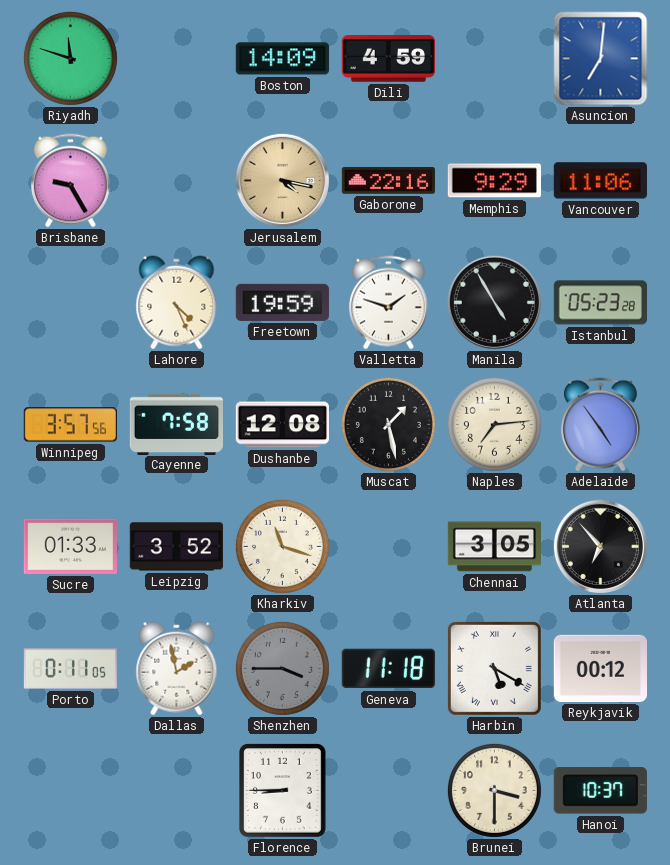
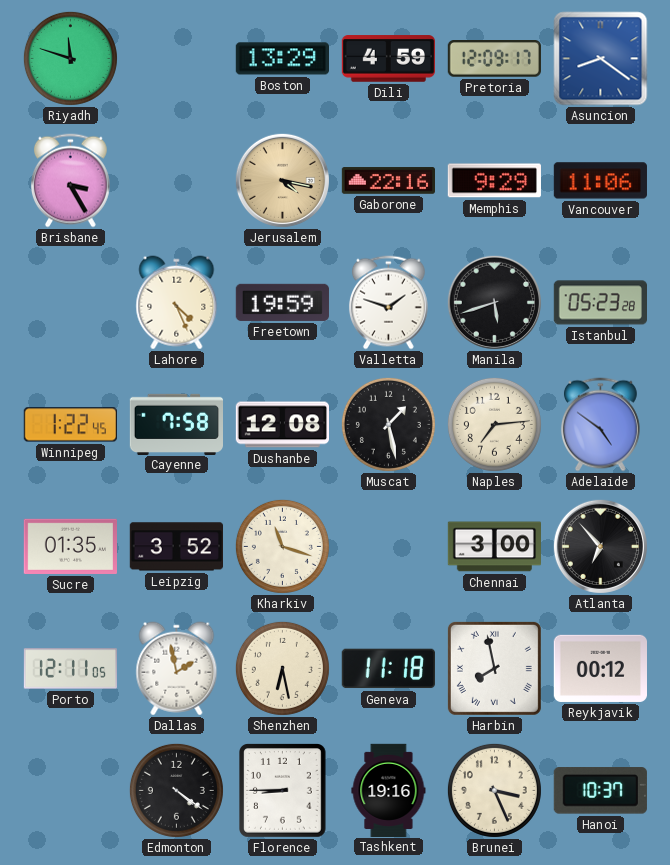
Boston: 14:09 -> 13:29 (282, 59)
Pretoria: none -> 12:09 (494, 59)
Asuncion: 7:01 -> 8:21 (601, 59)
Brisbane: 9:25 -> 3:25 (71, 181)
Manila: 4:55 -> 5:42 (494, 302)
Winnipeg: 3:57 -> 1:22 (70, 425)
Adelaide: 4:54 -> 4:51 (601, 425)
Sucre: 01:33 -> 01:35 (70, 546)
Chennai: 3:05 -> 3:00 (494, 547)
Porto: 0:11 -> 12:11 (70, 669)
Shenzhen: 3:45 -> 6:28 (282, 668)
Shenzhen dial: grey -> cream (282, 668)
Harbin: 5:20 -> 7:58 (494, 668)
Edmonton: none -> 4:21 (176, 790)
Tashkent: none -> 19:16 (389, 790)
Brunei: 3:30 -> 3:26 (494, 790)
